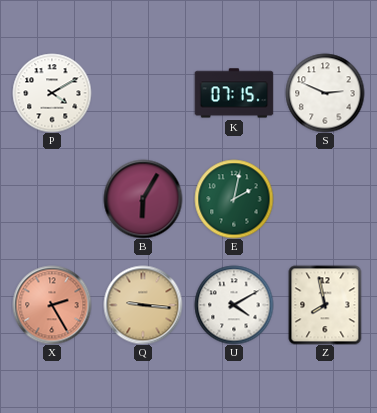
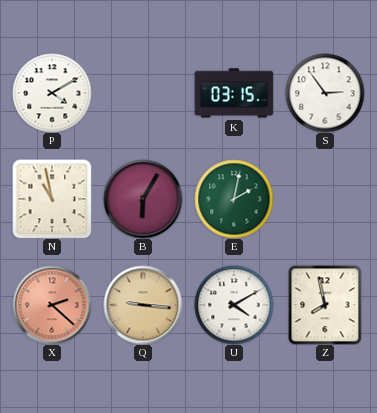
K: 07:15 -> 03:15 (234, 93)
S: 2:49 -> 2:54 (325, 93)
N: none -> 10:58 (52, 199)
X: 2:25 -> 2:22 (52, 305)
